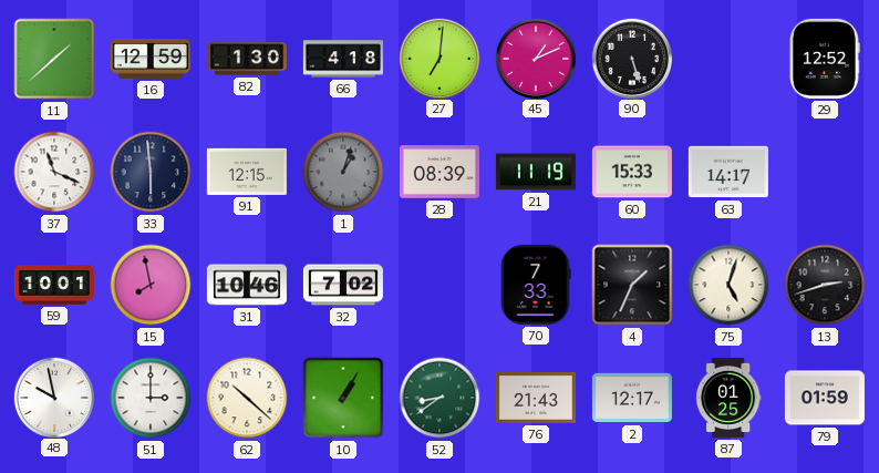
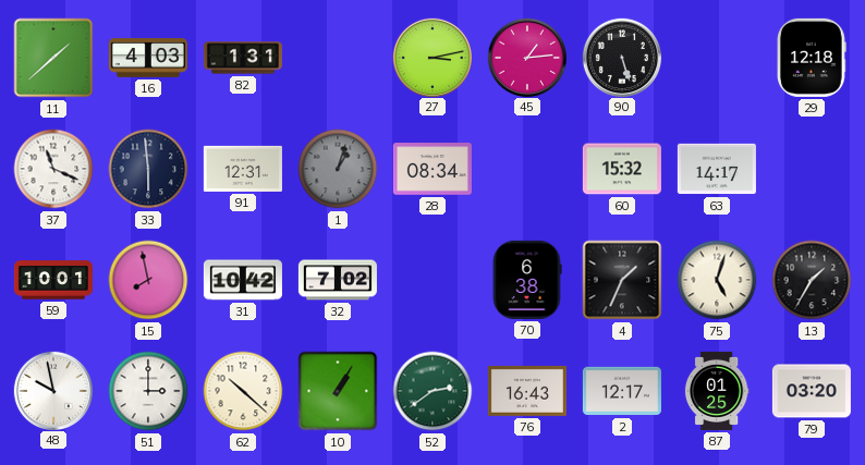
16: 12:59 -> 4:03 (148, 59)
82: 1:30 -> 1:31 (243, 58)
66: 4:18 -> none (343, 59)
27: 7:01 -> 3:13 (431, 57)
45: 1:11 -> 1:14 (526, 57)
29: 12:52 -> 12:18 (813, 58)
91: 12:15 -> 12:31 (243, 169)
28: 08:39 -> 08:34 (432, 169)
21: 11:19 -> none (536, 172)
60: 15:33 -> 15:32 (622, 169)
31: 10:46 -> 10:42 (243, 280)
70: 7:33 -> 6:38 (527, 280)
13: 2:42 -> 1:35 (812, 280)
52: 8:39 -> 2:39 (432, 391)
76: 21:43 -> 16:43 (527, 391)
79: 01:59 -> 03:20 (812, 391)
